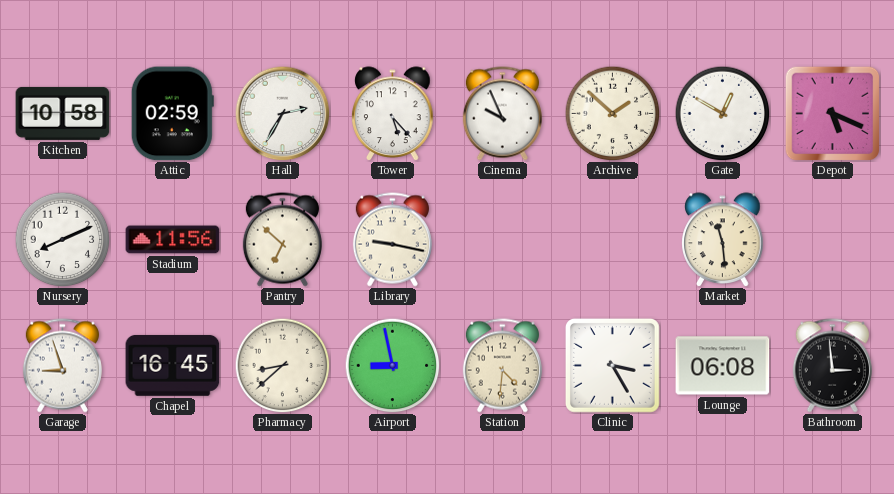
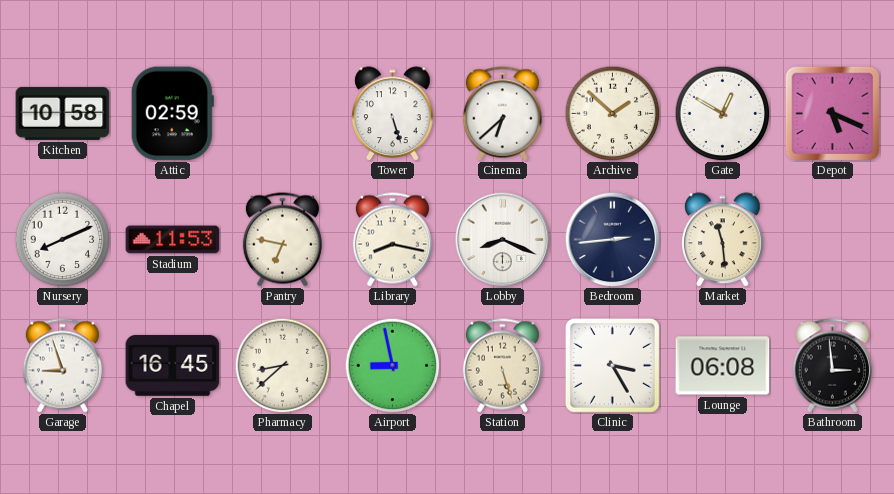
Hall: 2:35 -> none (282, 113)
Tower: 5:23 -> 5:27 (393, 114)
Cinema: 9:56 -> 6:38 (502, 114)
Stadium: 11:56 -> 11:53 (173, 240)
Pantry: 6:52 -> 6:47 (282, 240)
Library: 9:17 -> 8:17 (392, 240)
Lobby: none -> 8:19 (502, 239)
Bedroom: none -> 2:44 (612, 239)
Station: 4:31 -> 5:27 (502, 366)
